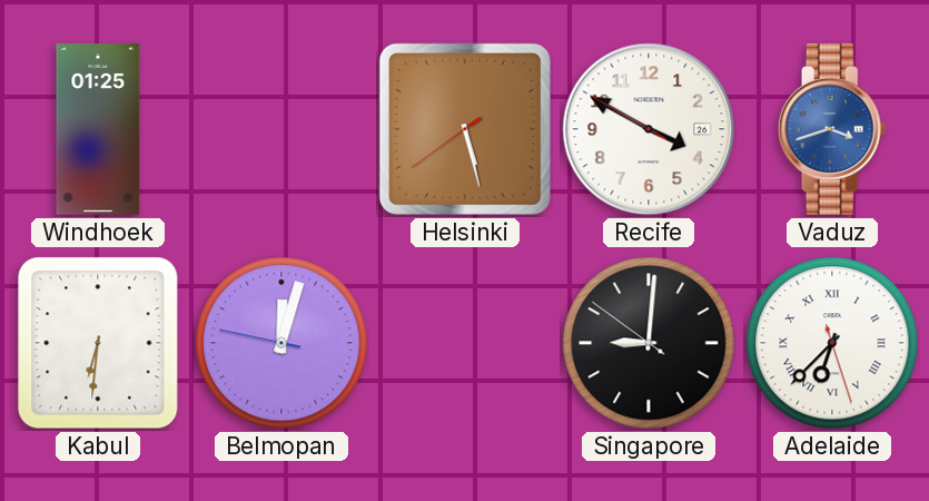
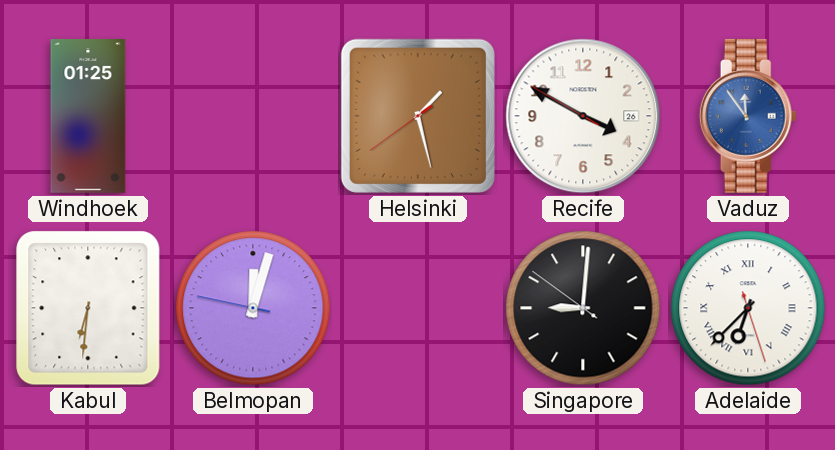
Helsinki: 5:27 -> 1:27 (418, 116)
Vaduz: 3:42 -> 11:54 (748, 116)
